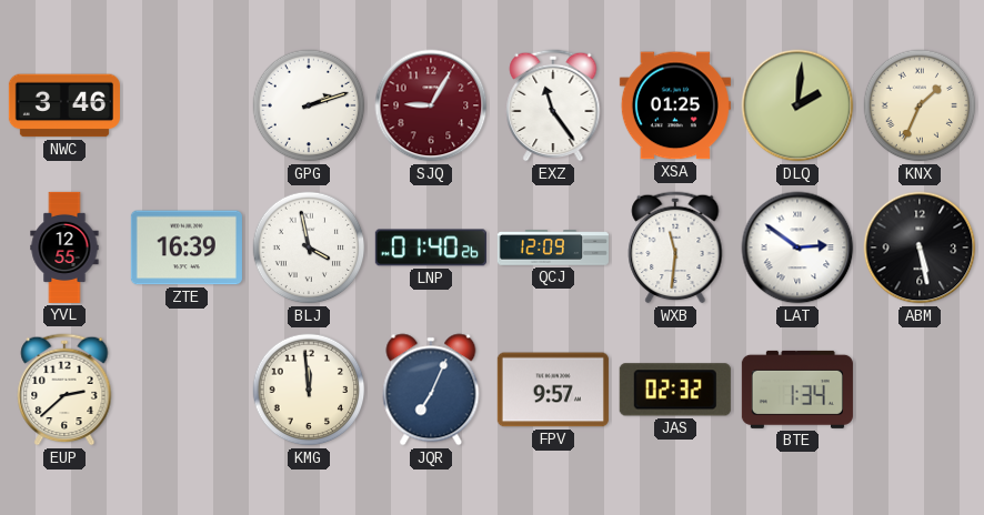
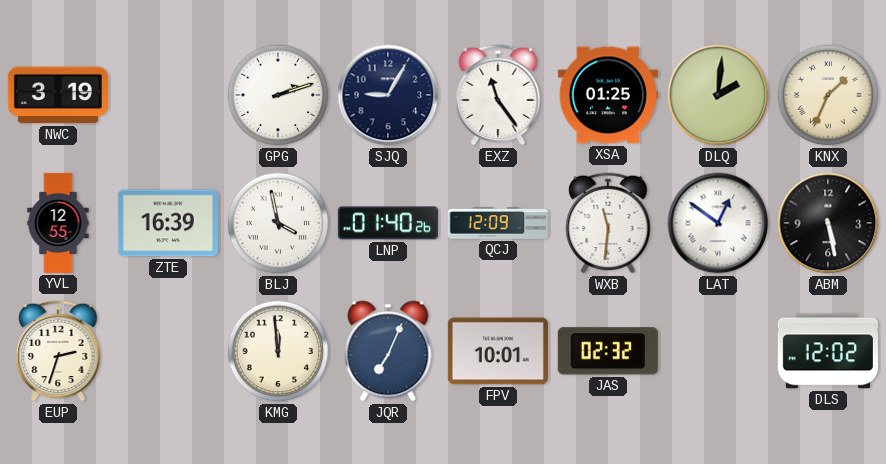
NWC: 3:46 -> 3:19 (58, 95)
SJQ dial: burgundy -> navy (388, 95)
LAT: 2:51 -> 12:51 (718, 223)
EUP: 2:38 -> 2:33 (58, 351)
FPV: 9:57 -> 10:01 (498, 351)
BTE: 1:34 -> none (797, 390)
DLS: none -> 12:02 (828, 351)
